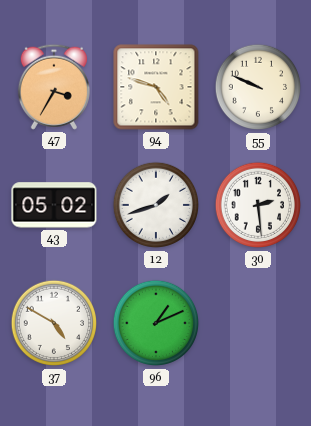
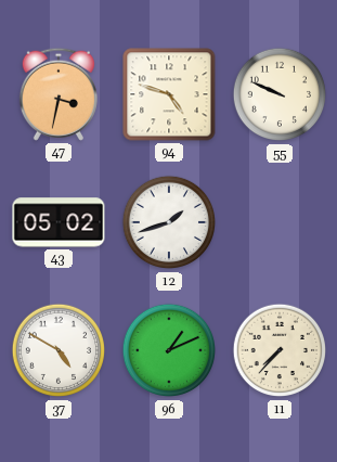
47: 3:35 -> 3:32 (59, 94)
30: 2:29 -> none (258, 205)
11: none -> 7:37 (280, 350)
